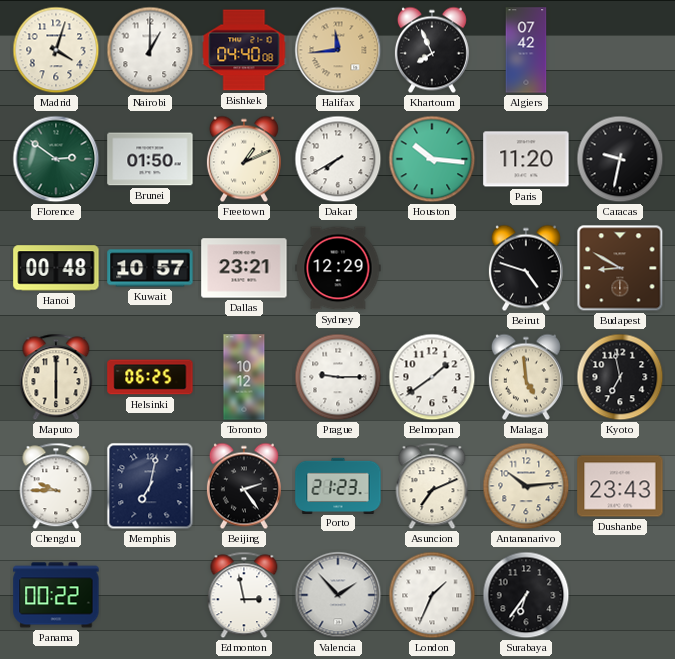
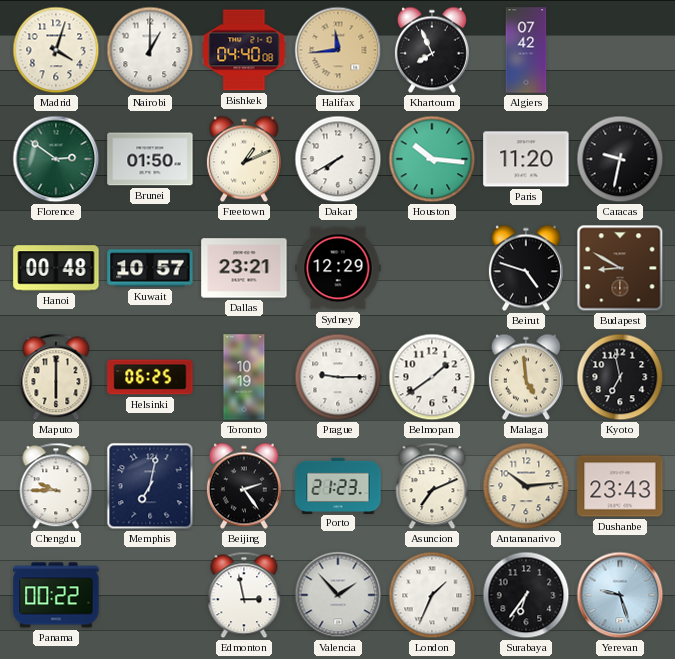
Toronto: 10:12 -> 10:19 (244, 377)
Yerevan: none -> 9:27 (620, 595)
